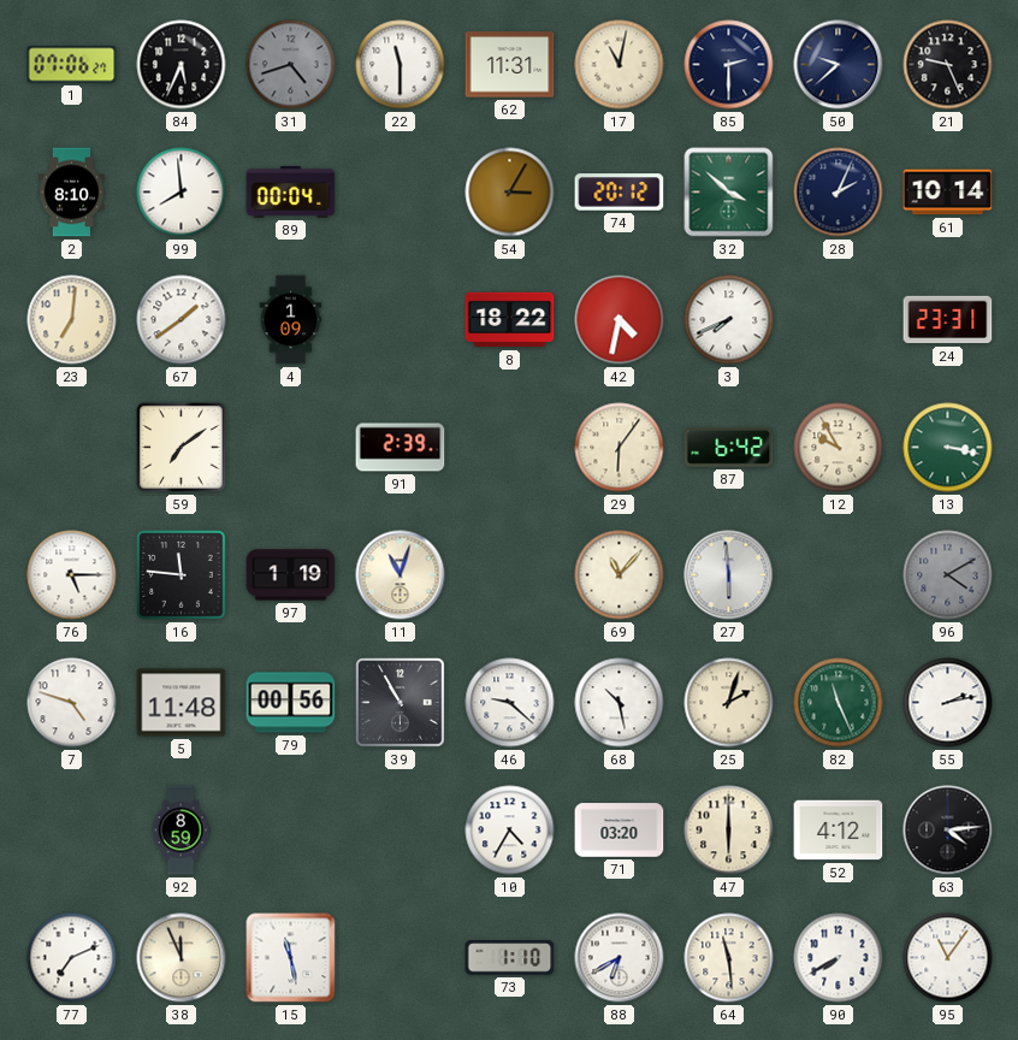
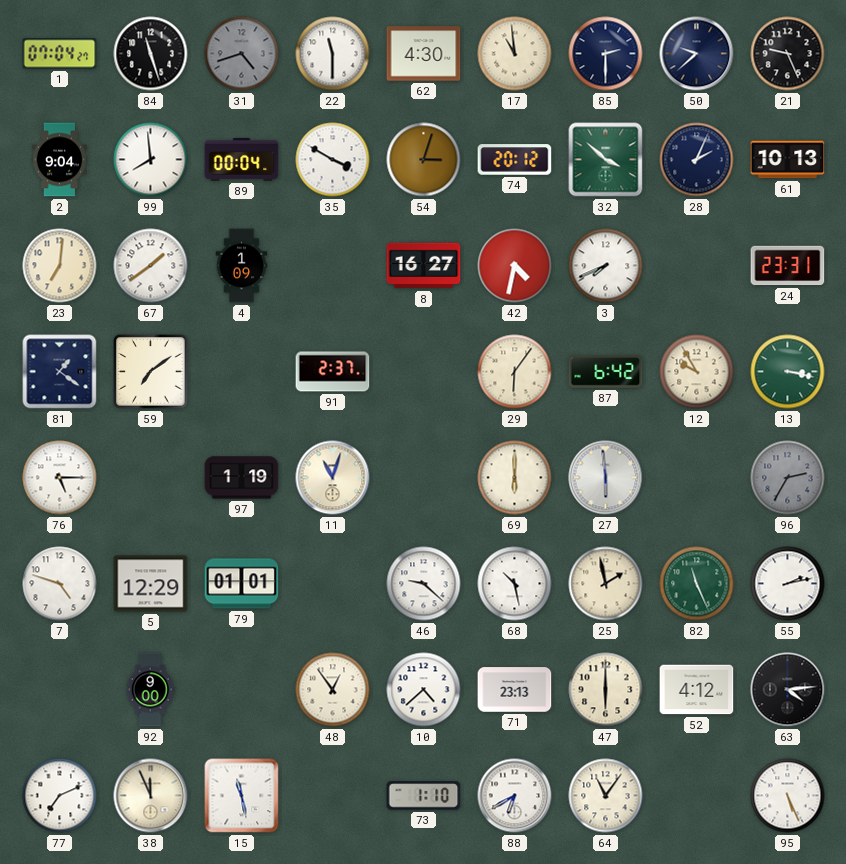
1: 07:06 -> 07:04 (60, 54)
84: 5:34 -> 11:27 (151, 54)
62: 11:31 -> 4:30 (424, 54)
17: 11:02 -> 10:59 (515, 54)
2: 8:10 -> 9:04 (59, 160)
35: none -> 3:50 (333, 160)
54: 3:05 -> 3:03 (424, 160)
61: 10:14 -> 10:13 (788, 160)
8: 18:22 -> 16:27 (424, 266)
81: none -> 1:21 (60, 372)
91: 2:39 -> 2:37 (333, 372)
16: 11:46 -> none (182, 575)
69: 11:07 -> 6:00 (515, 478)
96: 4:10 -> 2:35 (788, 478)
5: 11:48 -> 12:29 (151, 584)
79: 00:56 -> 01:01 (242, 584)
39: 10:55 -> none (401, 703)
25: 2:03 -> 1:58 (606, 584)
92: 8:59 -> 9:00 (150, 690)
48: none -> 12:54 (333, 690)
10: 4:35 -> 4:38 (424, 690)
71: 03:20 -> 23:13 (515, 690)
64: 11:29 -> 11:06 (606, 796)
90: 7:40 -> none (839, 958)
95: 11:06 -> 5:26 (788, 796)
